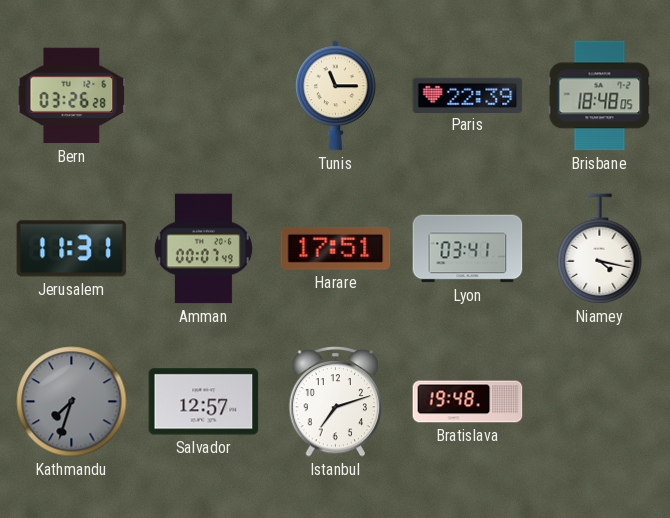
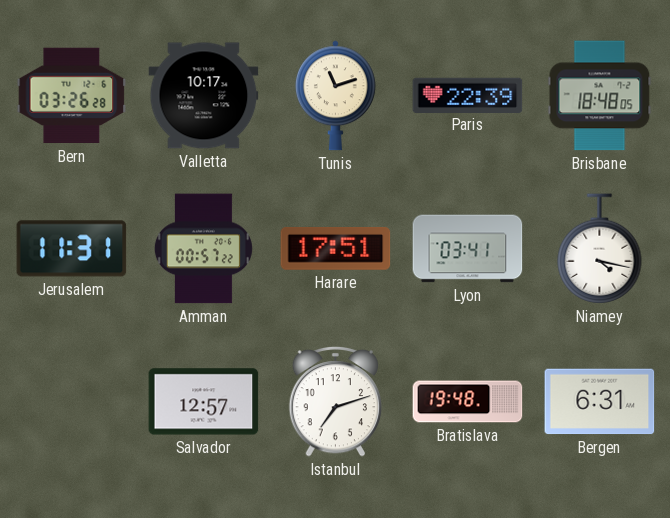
Valletta: none -> 10:17 (204, 96)
Tunis: 11:15 -> 11:12 (335, 96)
Amman: 00:07 -> 00:57 (203, 249)
Kathmandu: 7:33 -> none (72, 402)
Bergen: none -> 6:31 (600, 402)
